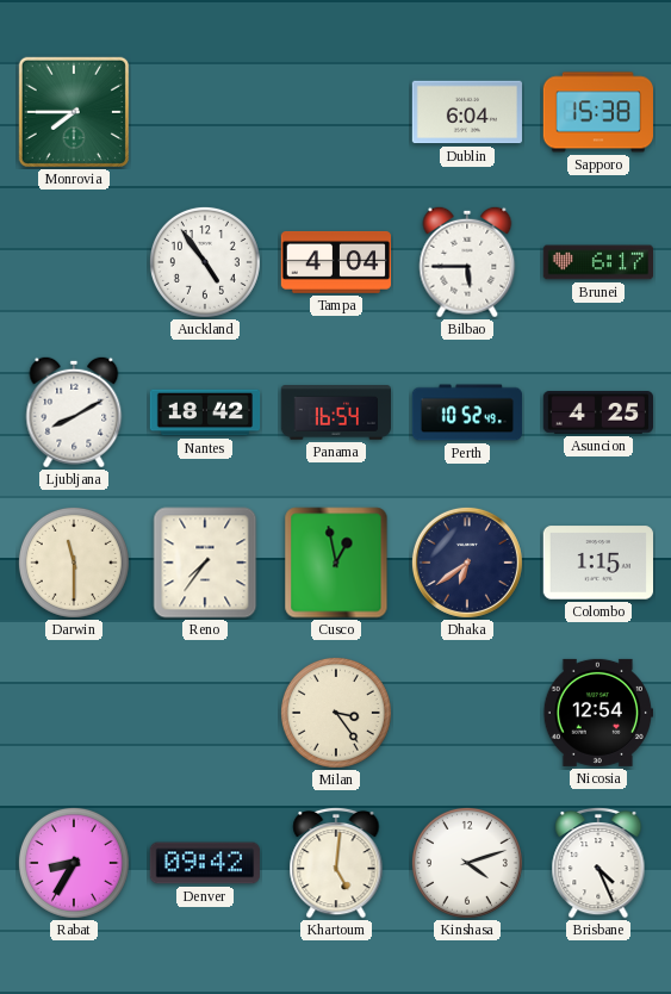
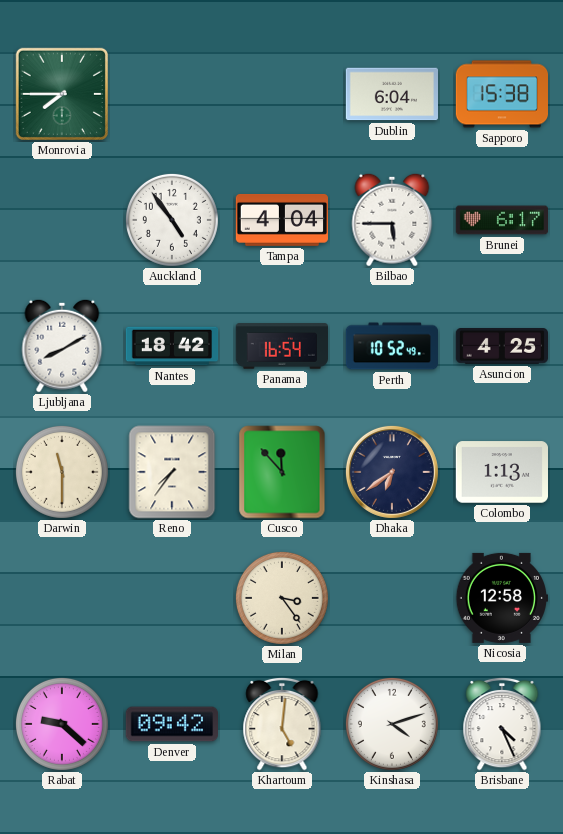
Cusco: 12:58 -> 11:53 (282, 472)
Colombo: 1:15 -> 1:13 (501, 472)
Nicosia: 12:54 -> 12:58 (501, 598)
Rabat: 8:35 -> 9:22 (62, 724)
